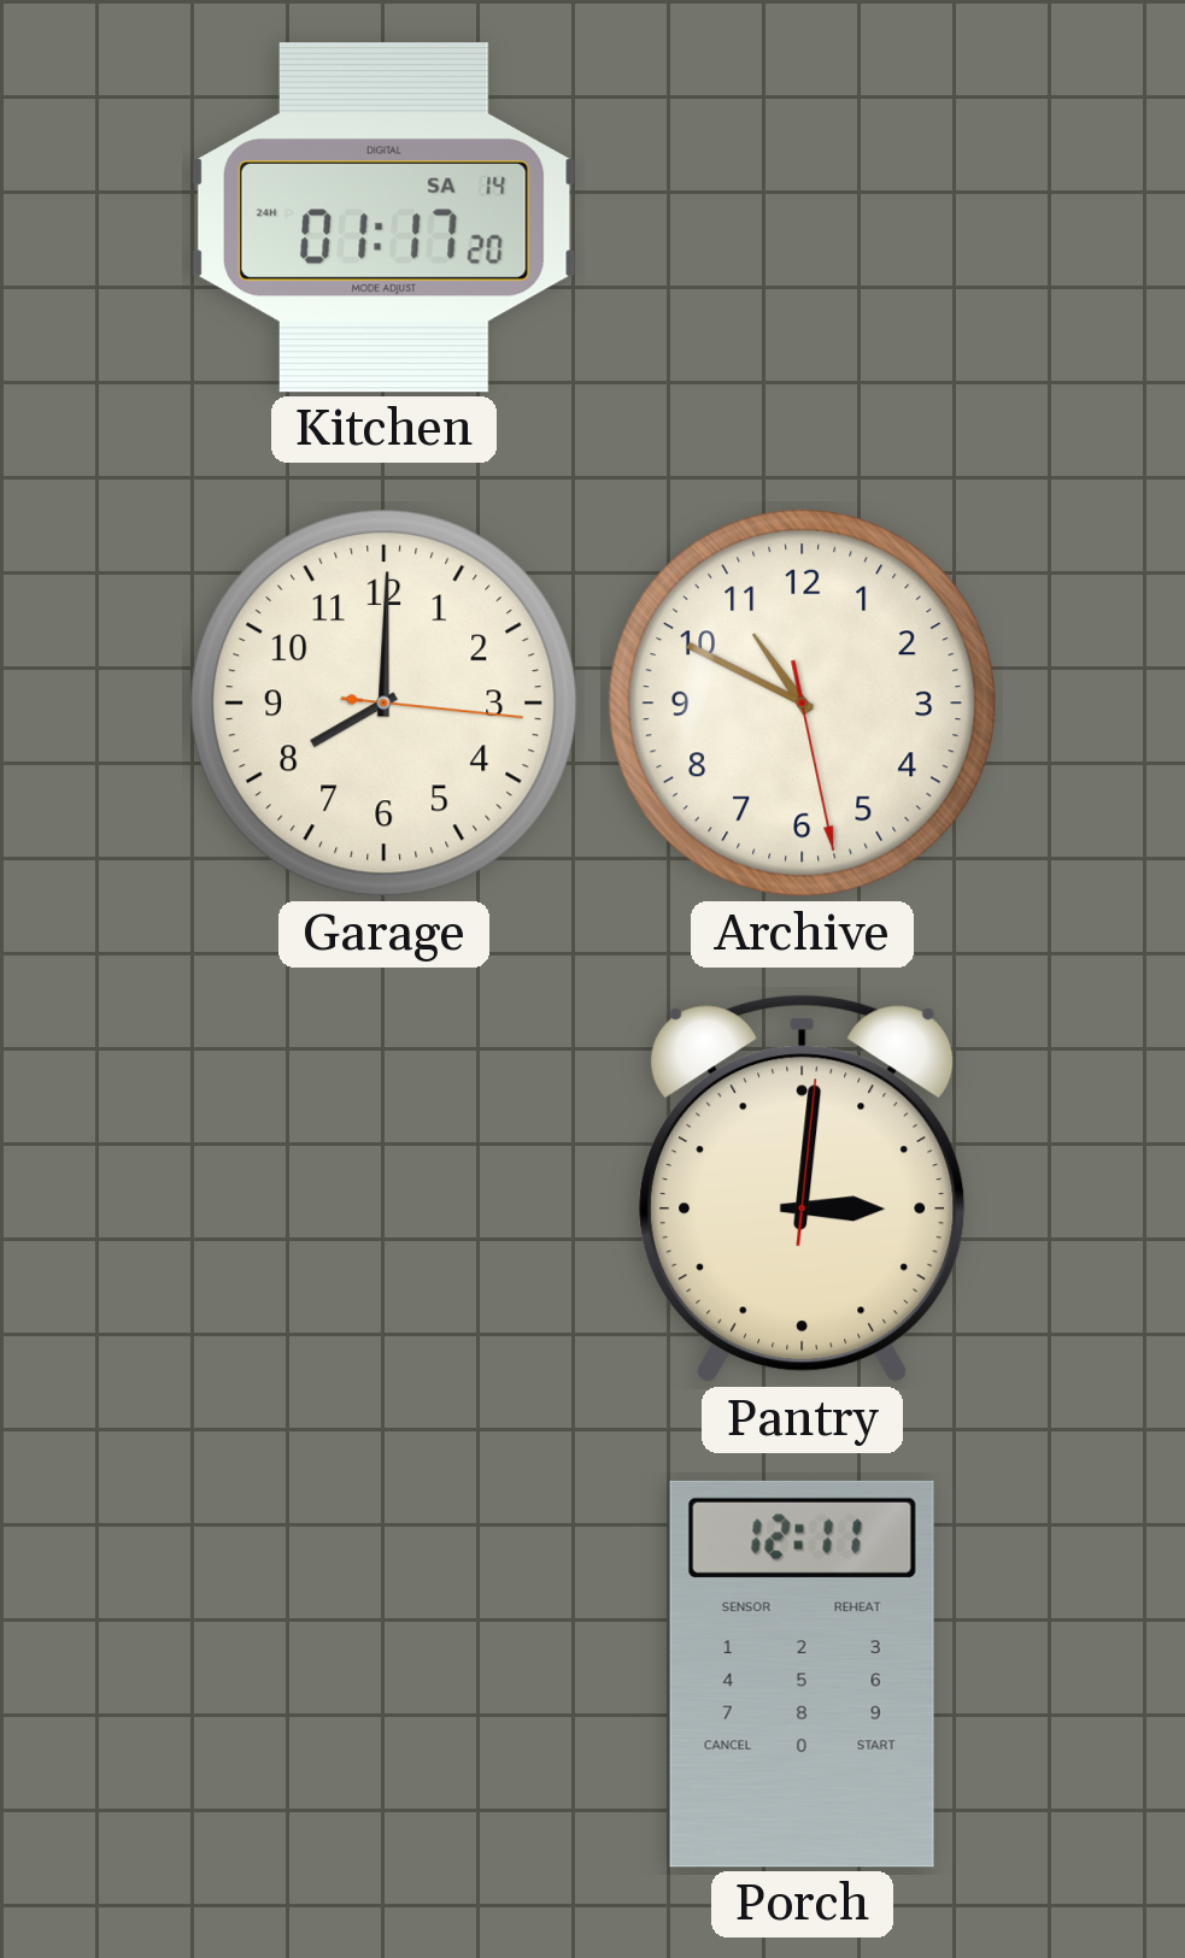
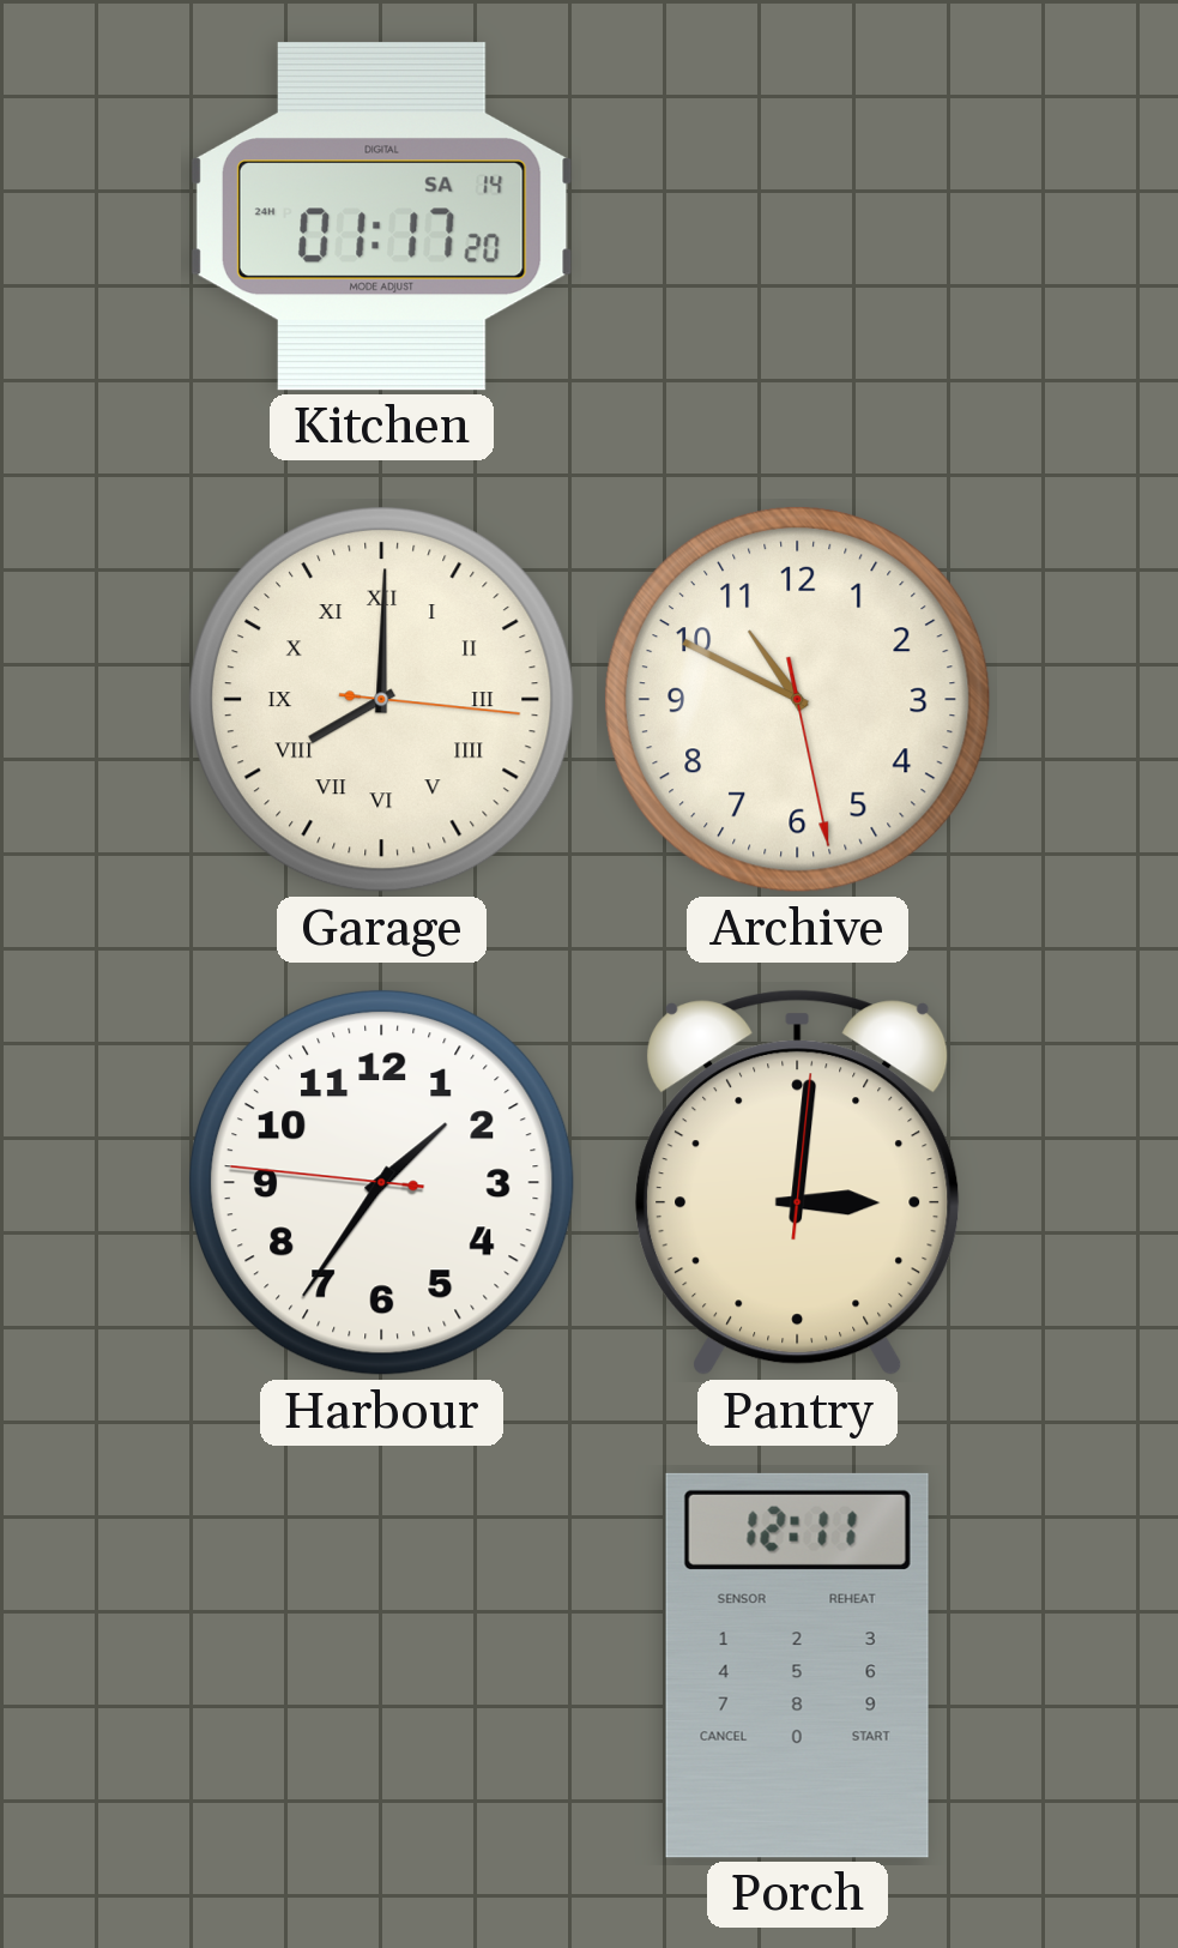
Garage numerals: Arabic -> Roman (381, 699)
Harbour: none -> 1:35 (381, 1182)
